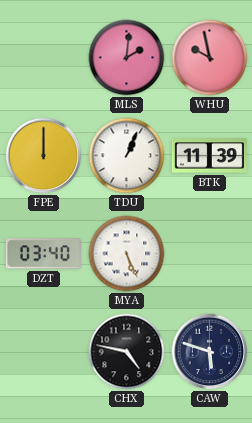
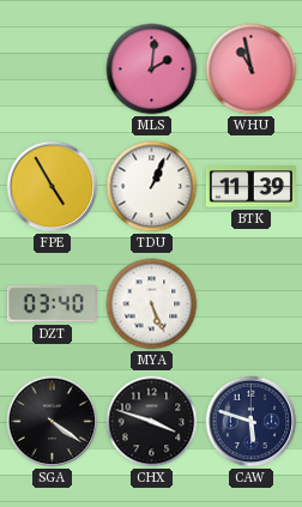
WHU: 9:58 -> 10:58 (252, 70)
FPE: 12:00 -> 4:55 (53, 187)
SGA: none -> 4:21 (53, 422)
CHX: 4:47 -> 3:48 (152, 422)
